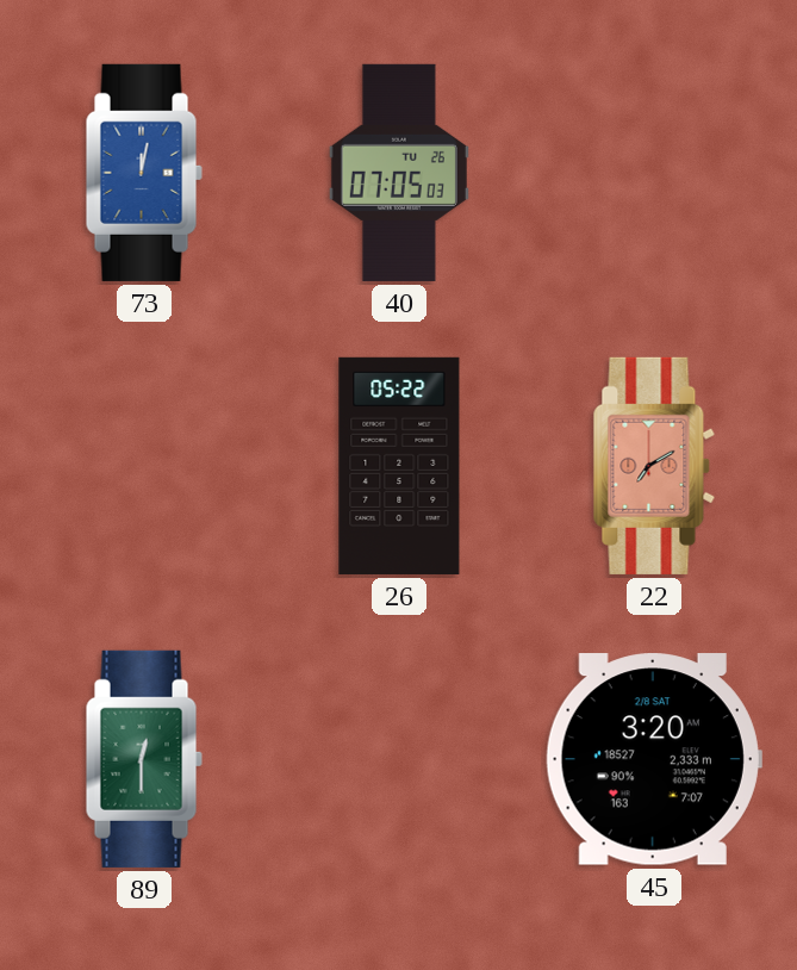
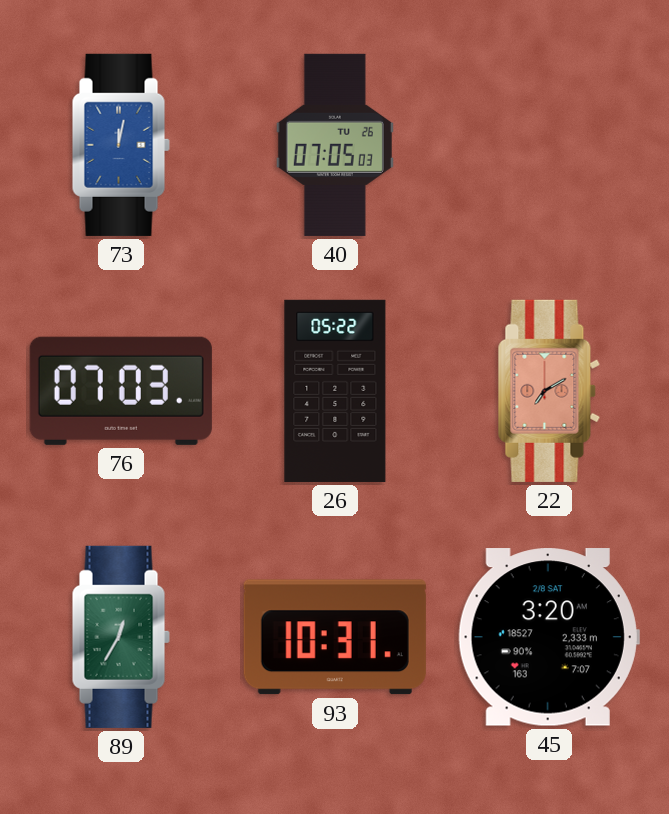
76: none -> 07:03 (121, 391)
89: 12:30 -> 12:35 (121, 637)
93: none -> 10:31 (335, 637)
